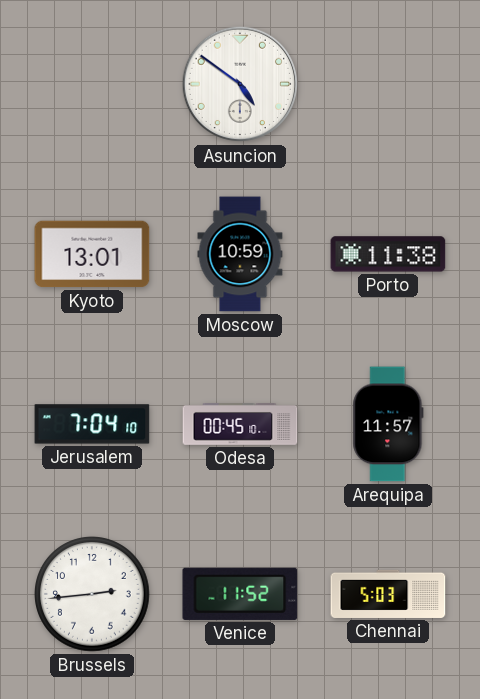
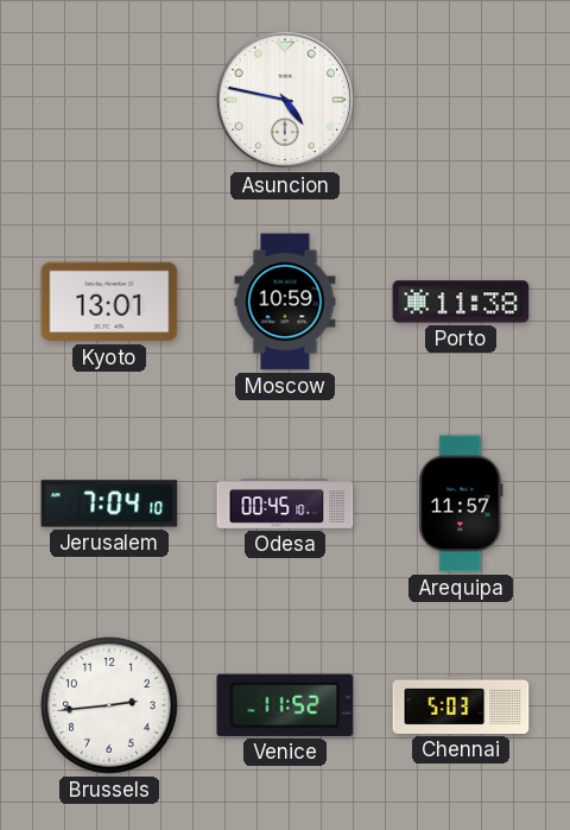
Asuncion: 4:51 -> 4:47 (285, 100)
